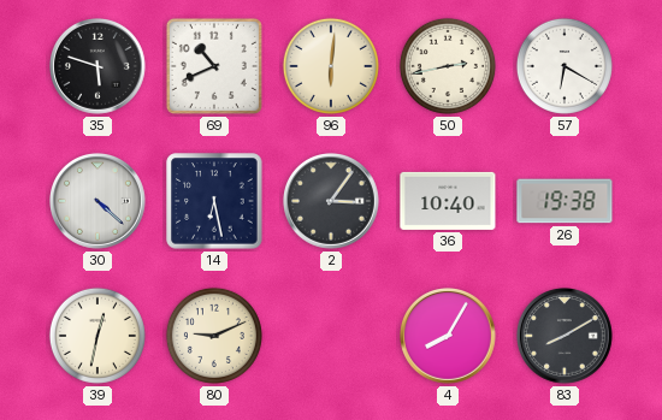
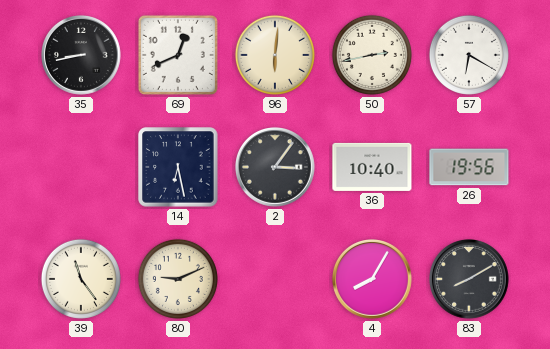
35: 5:48 -> 8:43 (82, 56)
69: 10:41 -> 12:41 (178, 55)
30: 4:22 -> none (99, 202)
26: 19:38 -> 19:56 (469, 167)
39: 12:32 -> 11:24 (81, 279)
